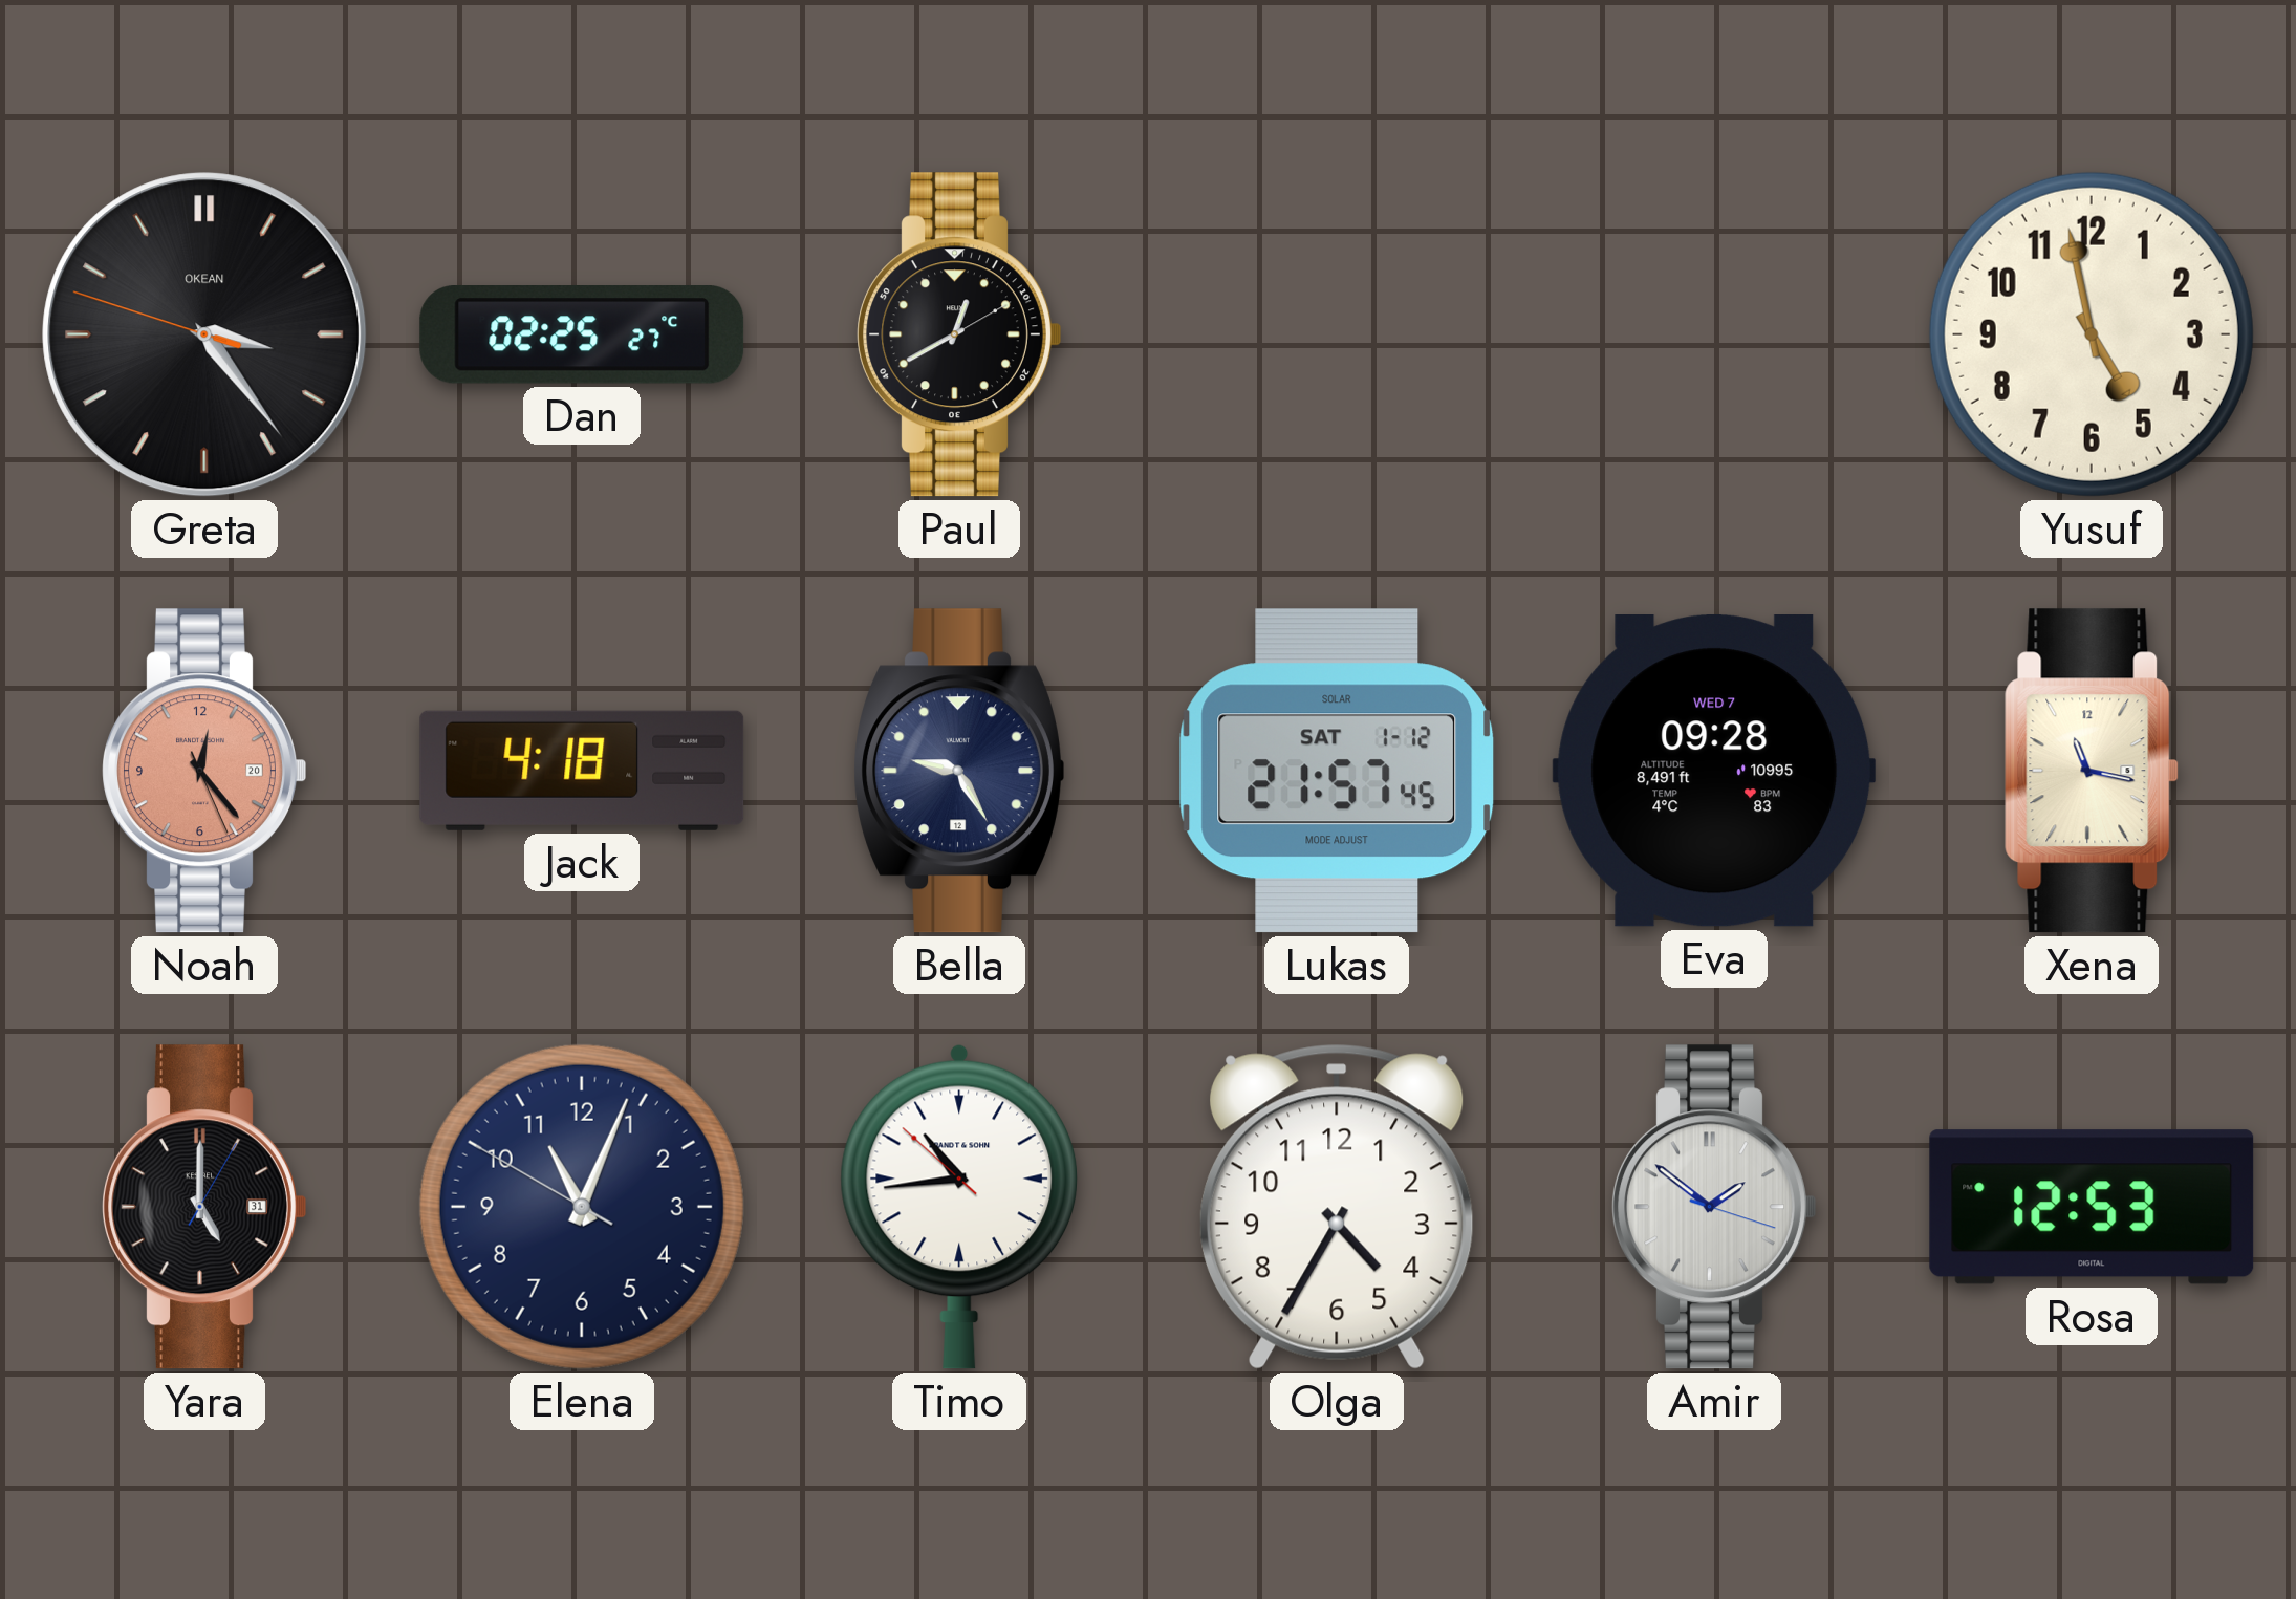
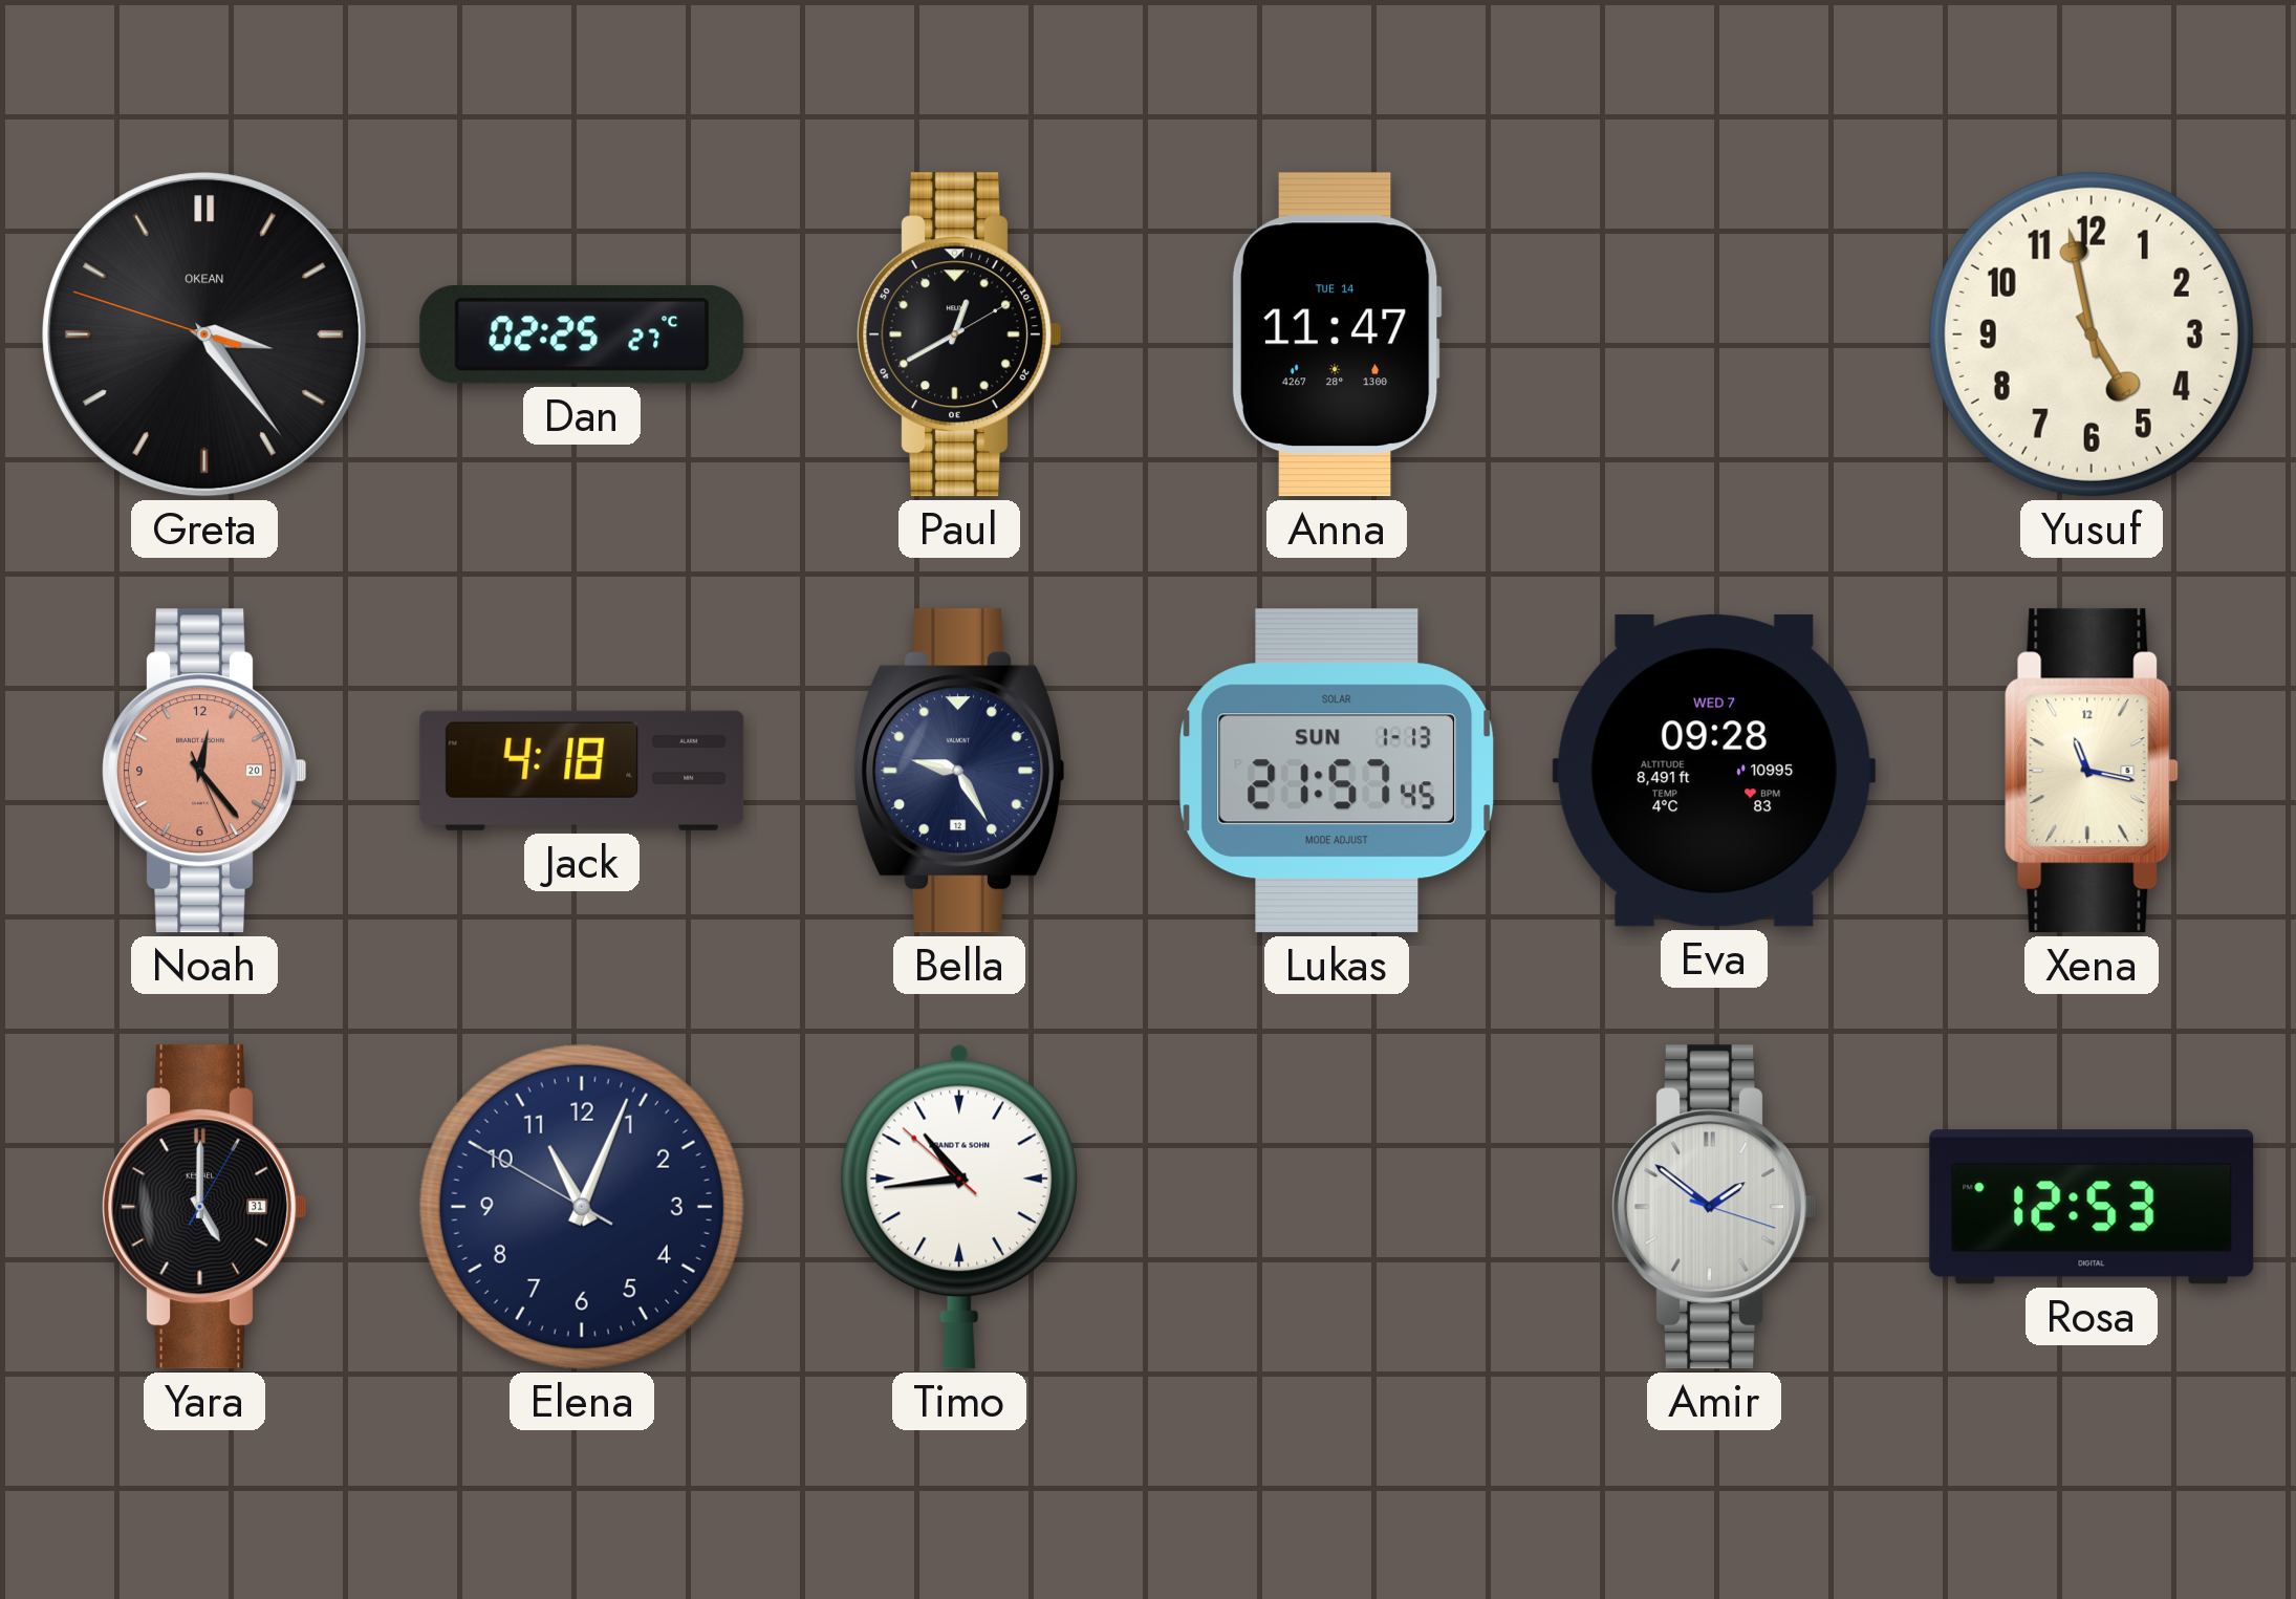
Anna: none -> 11:47 (1337, 334)
Lukas date: SAT 1-12 -> SUN 1-13 (1337, 771)
Olga: 4:35 -> none (1338, 1207)
